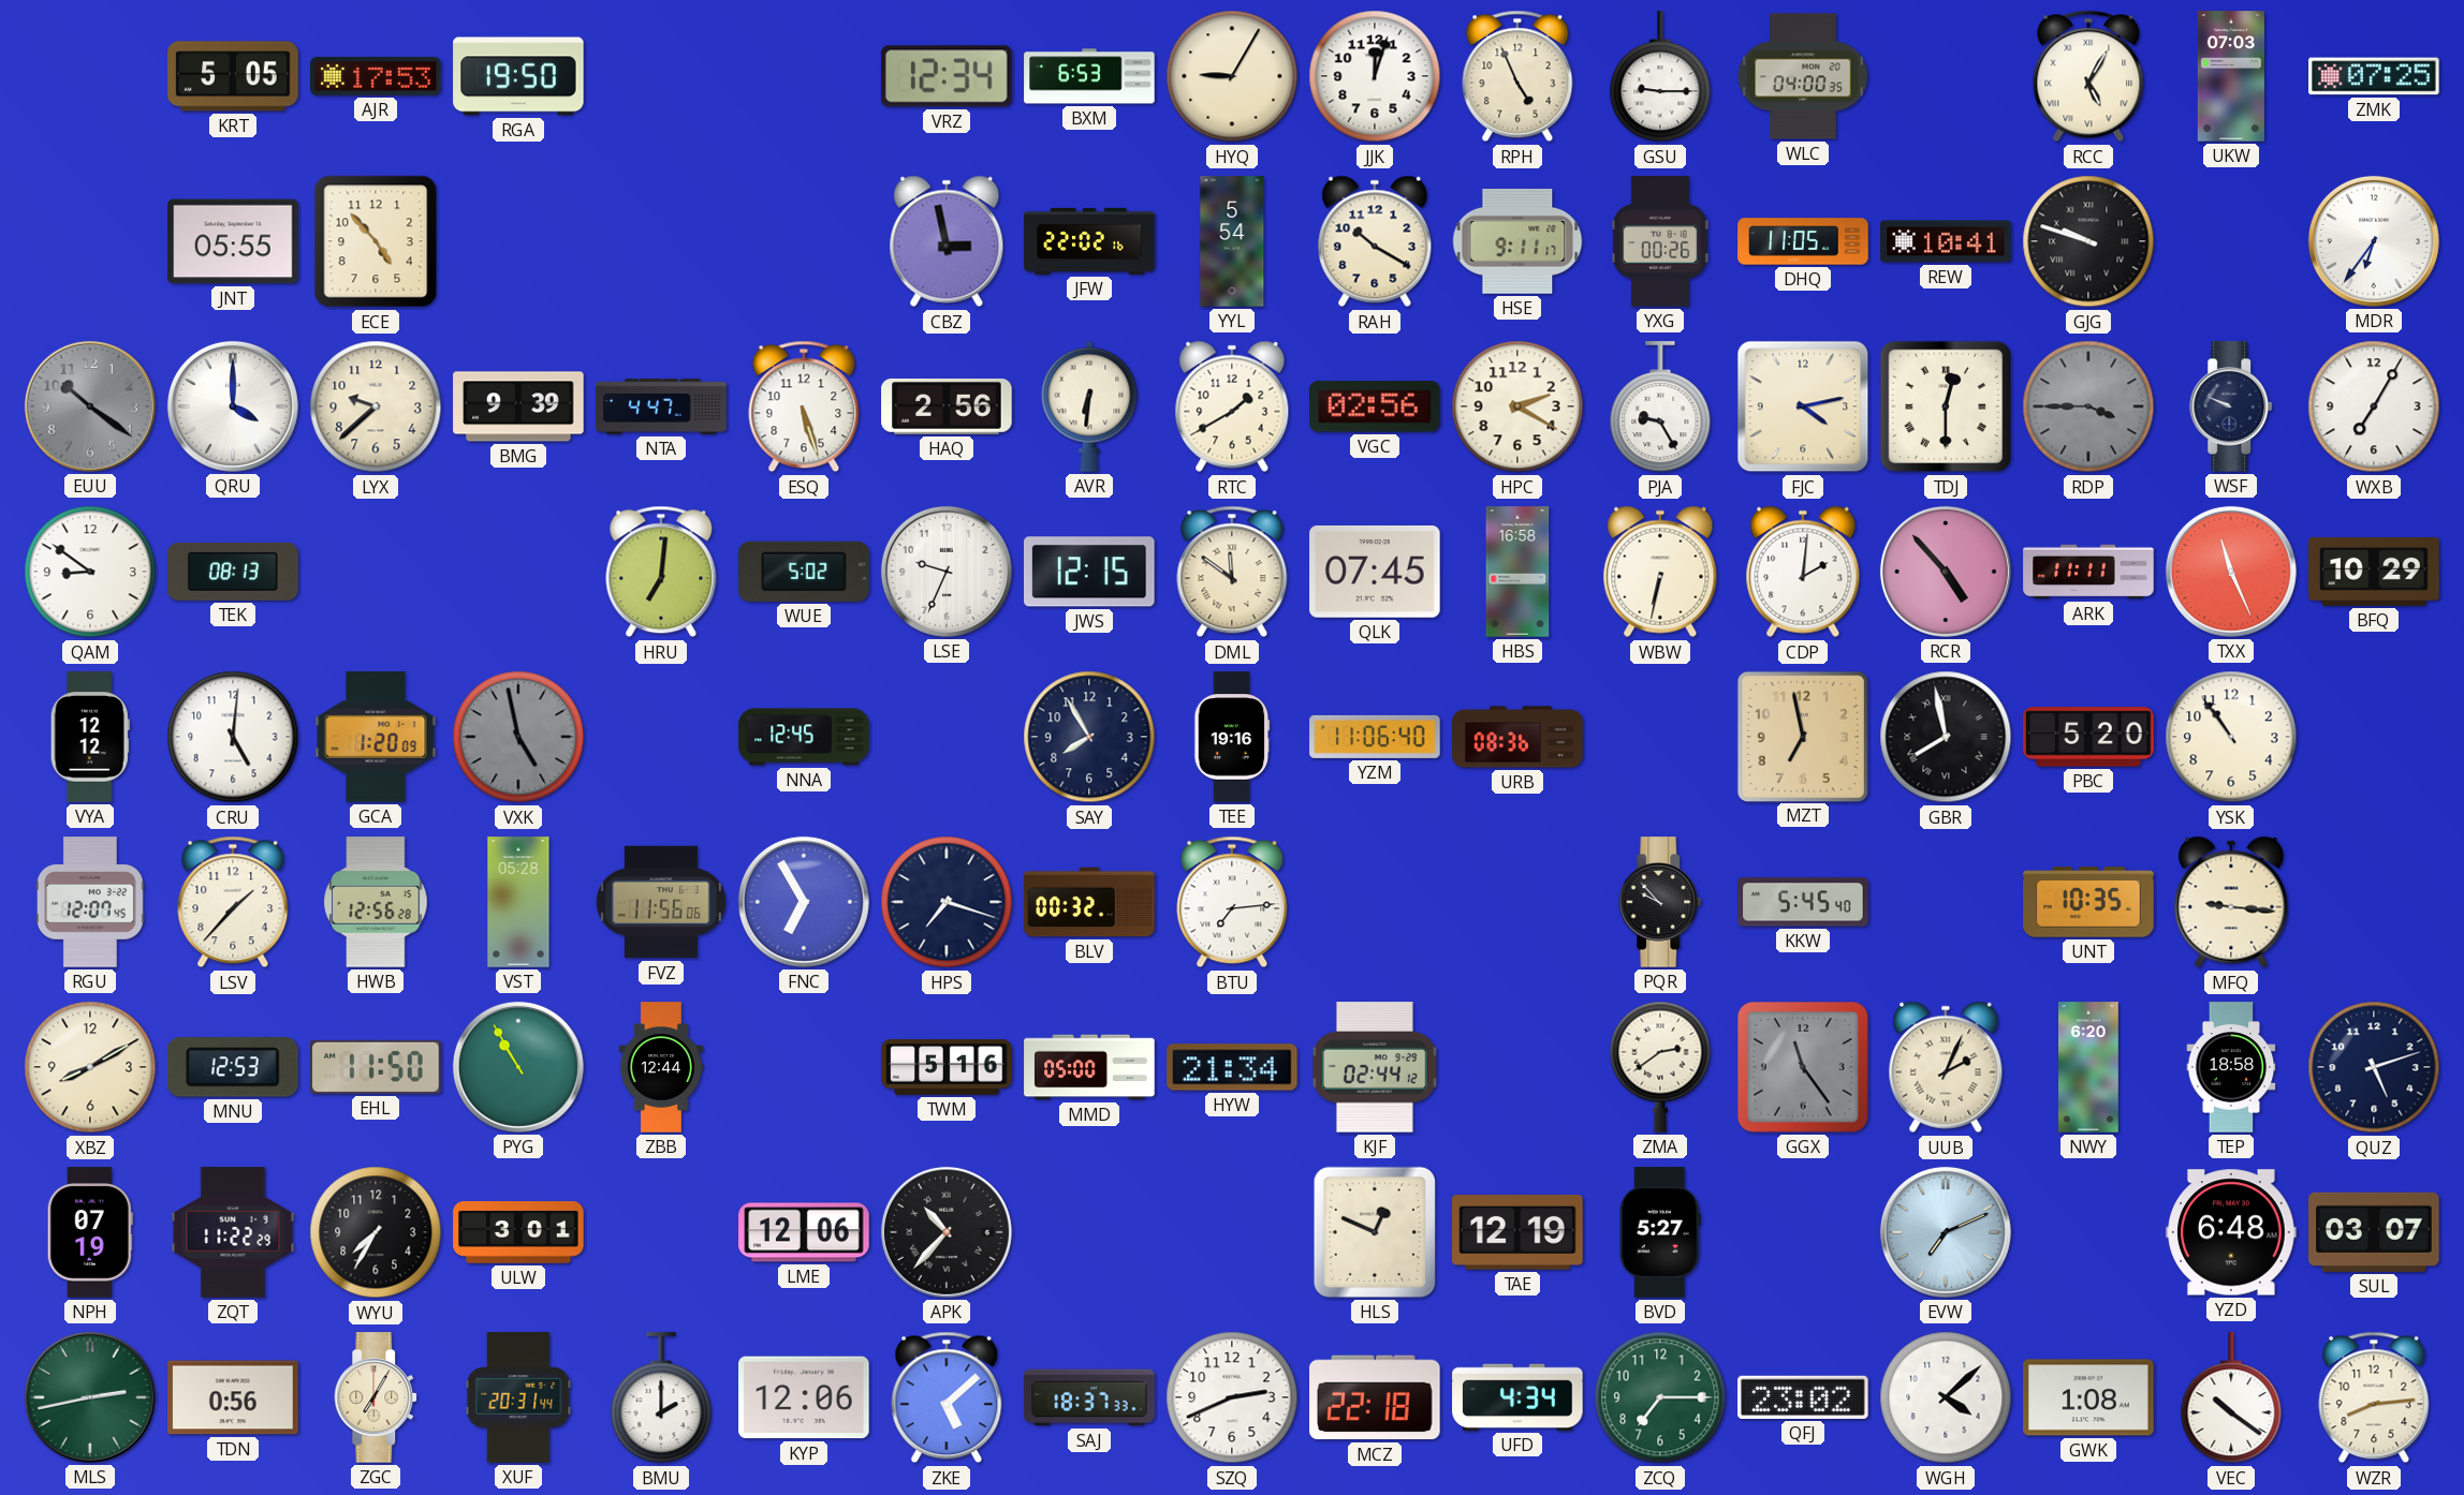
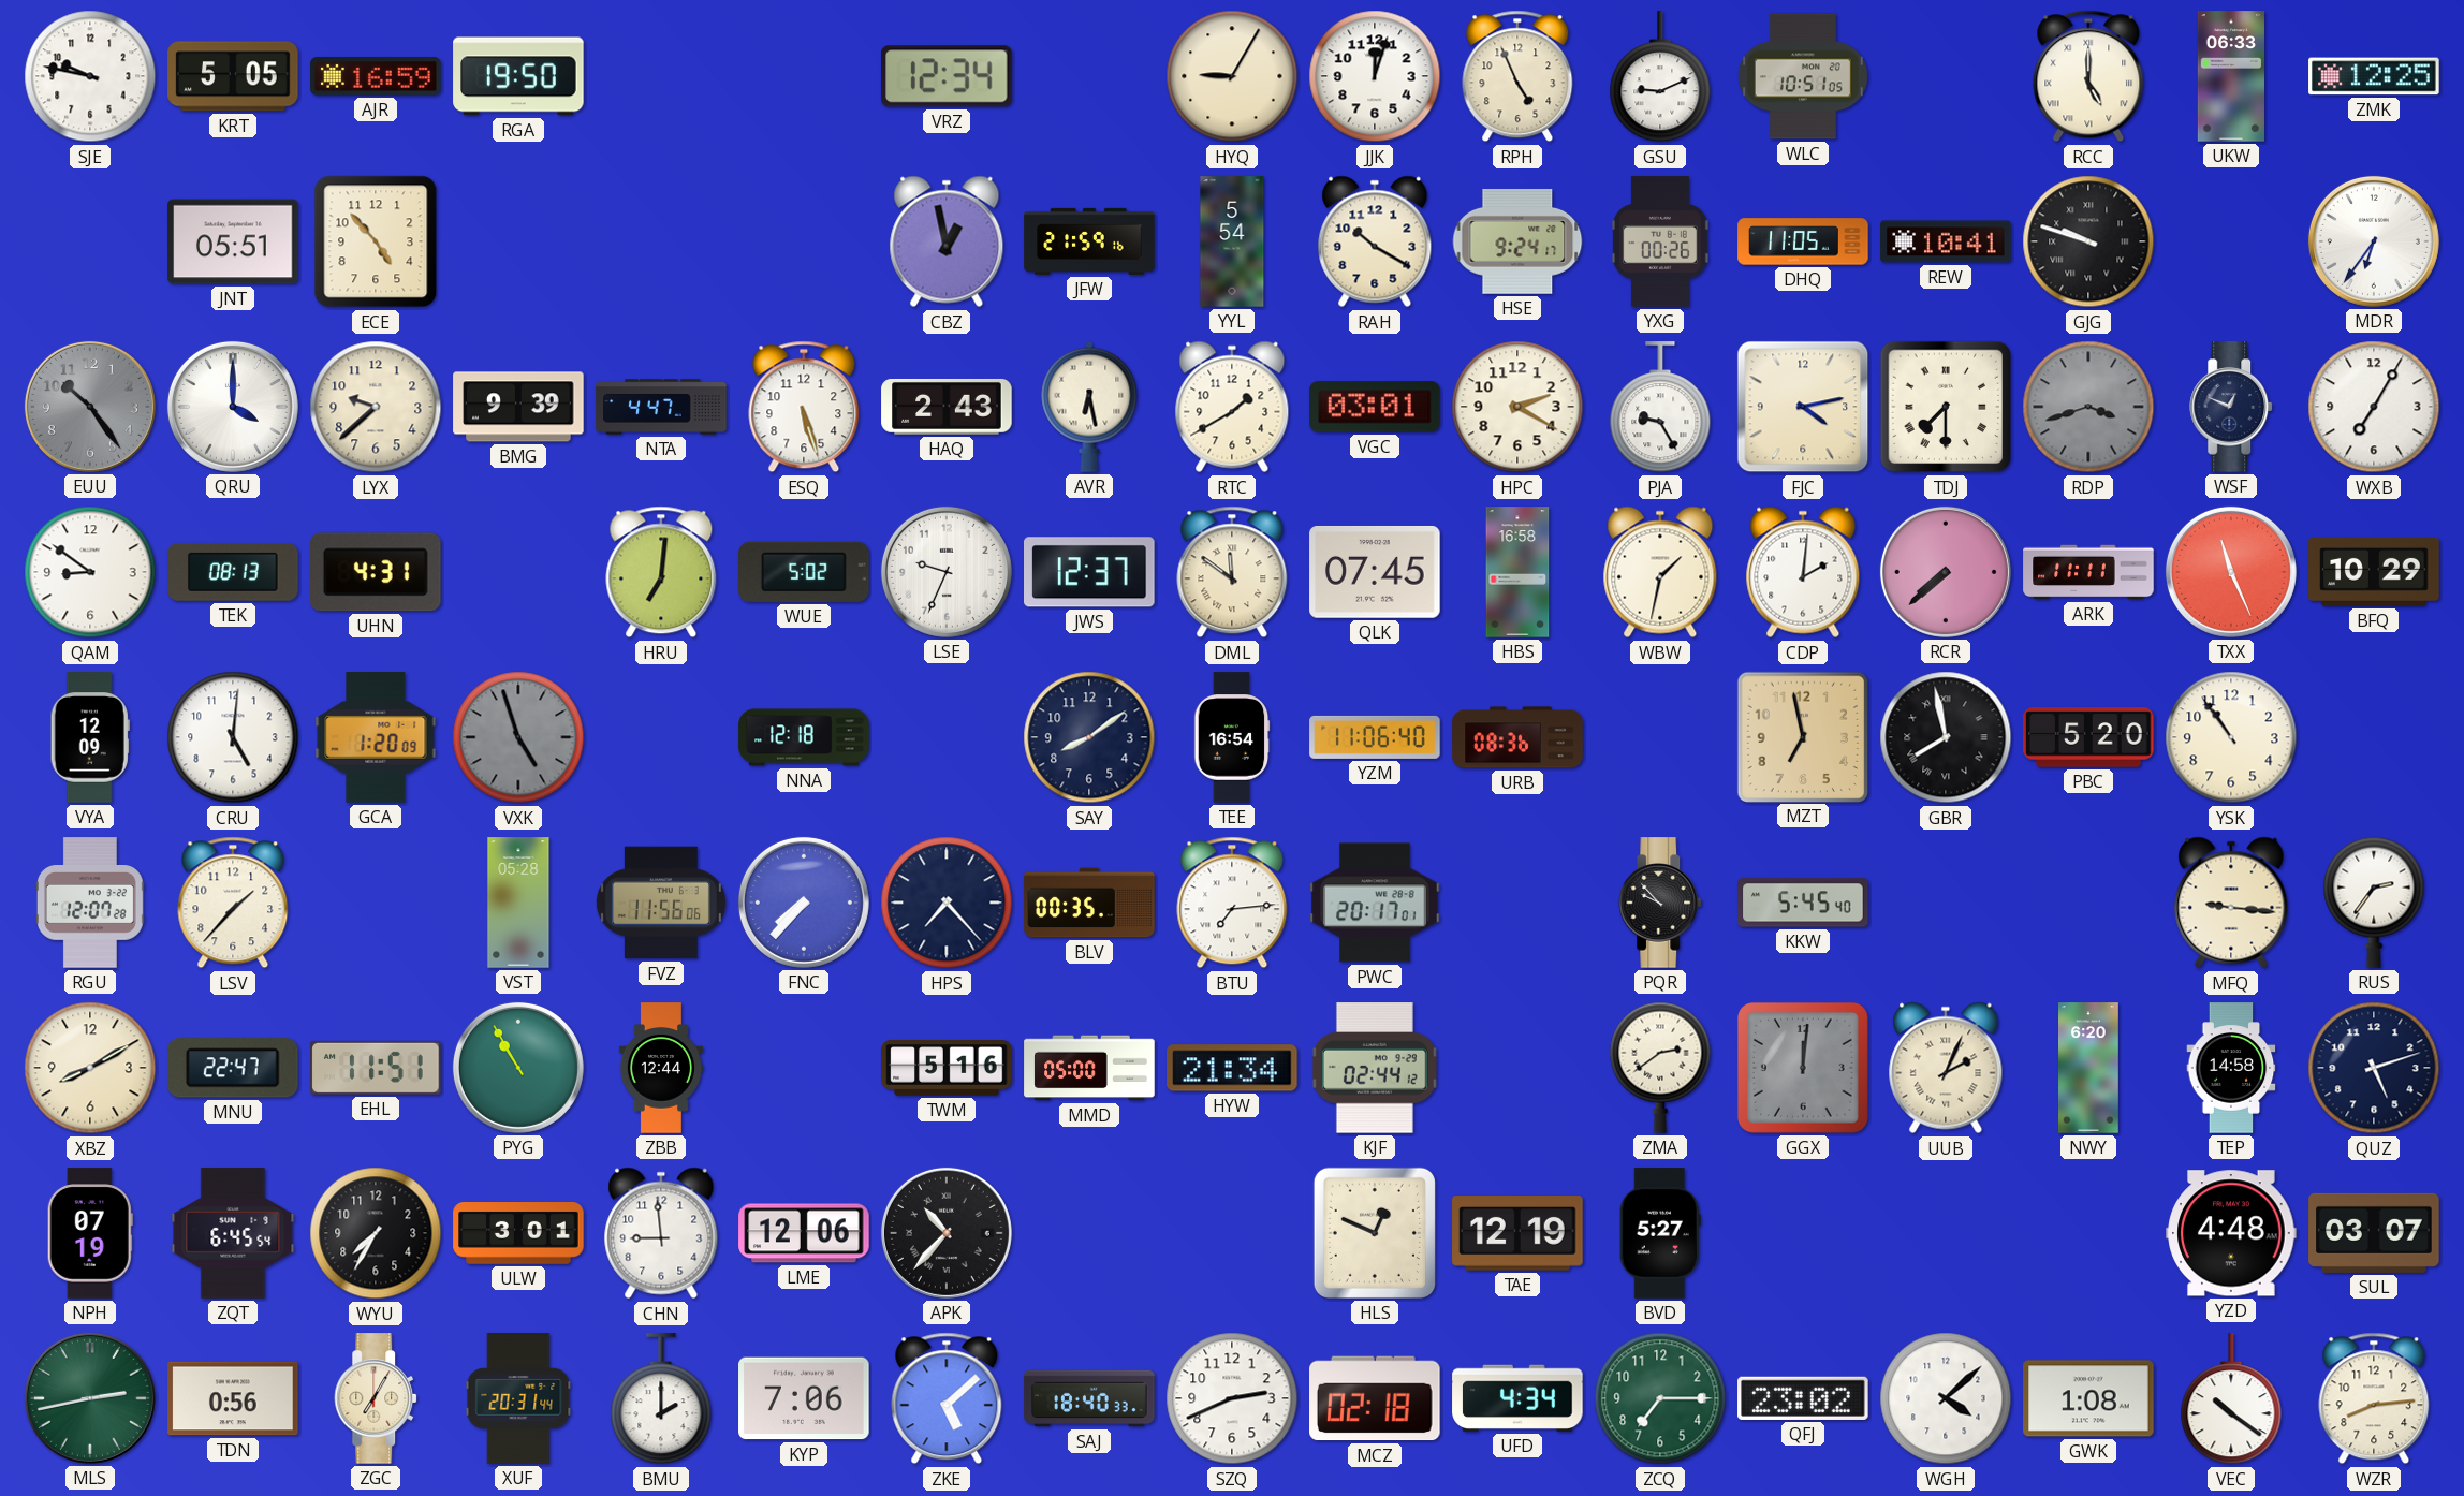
SJE: none -> 9:47 (90, 76)
AJR: 17:53 -> 16:59 (376, 76)
BXM: 6:53 -> none (1089, 76)
GSU: 9:15 -> 9:11 (1660, 77)
WLC: 04:00 -> 10:51 (1803, 76)
RCC: 5:05 -> 5:00 (2088, 76)
UKW: 07:03 -> 06:33 (2231, 76)
ZMK: 07:25 -> 12:25 (2374, 76)
JNT: 05:55 -> 05:51 (233, 241)
CBZ: 2:58 -> 12:58 (947, 241)
JFW: 22:02 -> 21:59 (1089, 241)
HSE: 9:11 -> 9:24 (1517, 241)
EUU: 10:21 -> 10:24 (90, 407)
HAQ: 2:56 -> 2:43 (947, 407)
AVR: 6:31 -> 6:28 (1089, 407)
VGC: 02:56 -> 03:01 (1375, 407)
TDJ: 12:30 -> 7:30 (1946, 407)
RDP: 3:45 -> 3:42 (2088, 407)
WSF: 9:49 -> 12:49 (2232, 407)
UHN: none -> 4:31 (377, 572)
JWS: 12:15 -> 12:37 (1090, 572)
WBW: 6:32 -> 1:32 (1660, 572)
RCR: 4:53 -> 7:38 (1946, 572)
VYA: 12:12 -> 12:09 (90, 737)
VXK: 4:58 -> 4:57 (518, 737)
NNA: 12:45 -> 12:18 (804, 737)
SAY: 7:55 -> 8:09 (1089, 737)
TEE: 19:16 -> 16:54 (1232, 737)
RGU: 12:07:45 -> 12:07:28 (90, 903)
HWB: 12:56 -> none (376, 902)
FNC: 6:55 -> 7:37 (804, 903)
HPS: 7:18 -> 7:23 (947, 903)
BLV: 00:32 -> 00:35 (1089, 903)
PWC: none -> 20:17 (1375, 903)
UNT: 10:35 -> none (2088, 902)
RUS: none -> 2:36 (2374, 903)
MNU: 12:53 -> 22:47 (233, 1068)
EHL: 11:50 -> 11:51 (376, 1068)
GGX: 11:24 -> 12:01 (1803, 1068)
TEP: 18:58 -> 14:58 (2231, 1068)
ZQT: 11:22 -> 6:45 (233, 1233)
CHN: none -> 8:59 (661, 1233)
EVW: 7:11 -> none (1946, 1232)
YZD: 6:48 -> 4:48 (2231, 1233)
KYP: 12:06 -> 7:06 (804, 1398)
SAJ: 18:37 -> 18:40 (1089, 1398)
MCZ: 22:18 -> 02:18 (1375, 1398)
